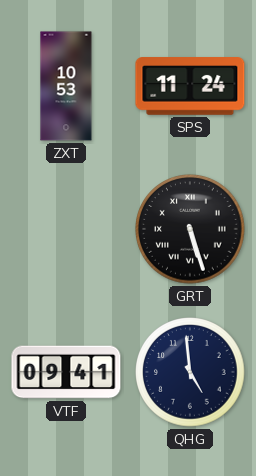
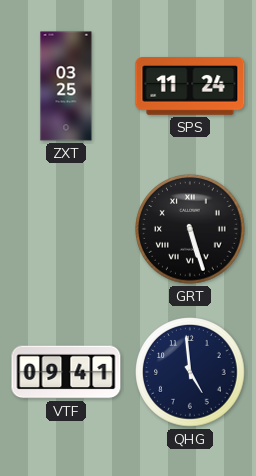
ZXT: 10:53 -> 03:25 (66, 86)
